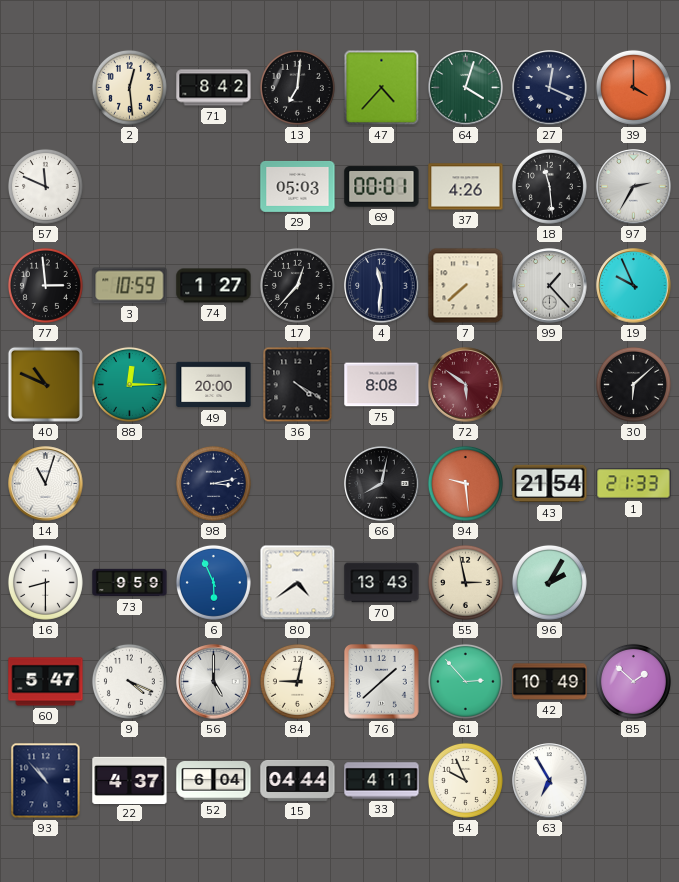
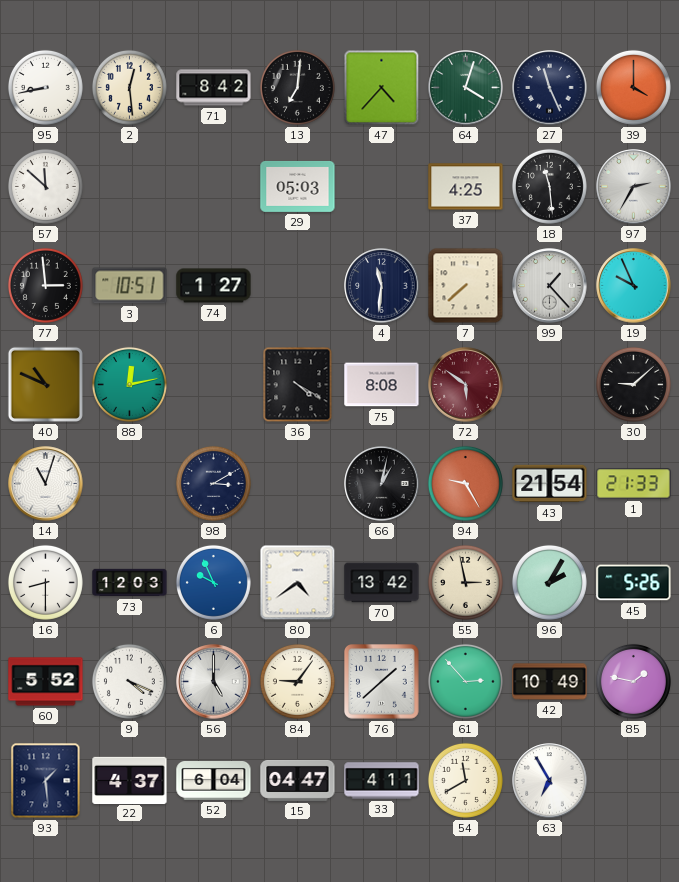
95: none -> 8:43 (45, 87)
27: 12:19 -> 11:26 (550, 88)
57: 11:49 -> 11:52 (45, 186)
69: 00:01 -> none (382, 187)
37: 4:26 -> 4:25 (466, 187)
3: 10:59 -> 10:51 (130, 286)
17: 12:37 -> none (297, 285)
88: 12:15 -> 12:13 (129, 384)
49: 20:00 -> none (214, 385)
30: 6:08 -> 9:08 (633, 384)
98: 3:13 -> 3:10 (213, 483)
66: 8:02 -> 1:02 (382, 484)
94: 9:29 -> 9:25 (465, 483)
73: 9:59 -> 12:03 (130, 583)
6: 5:56 -> 9:56 (213, 582)
70: 13:43 -> 13:42 (382, 583)
45: none -> 5:26 (634, 583)
60: 5:47 -> 5:52 (46, 682)
84: 9:02 -> 9:06 (297, 681)
85: 1:52 -> 1:47 (633, 681)
93: 10:53 -> 1:29 (46, 781)
15: 04:44 -> 04:47 (298, 780)
54: 9:56 -> 11:40 (465, 780)
